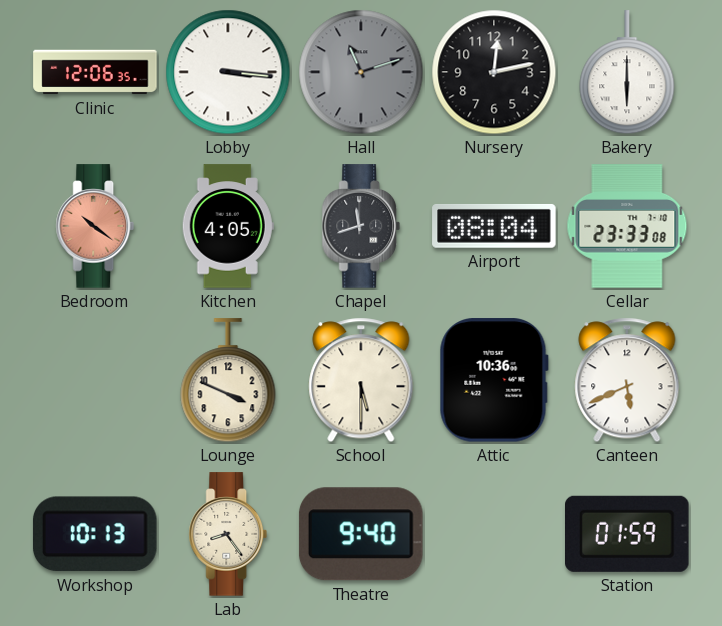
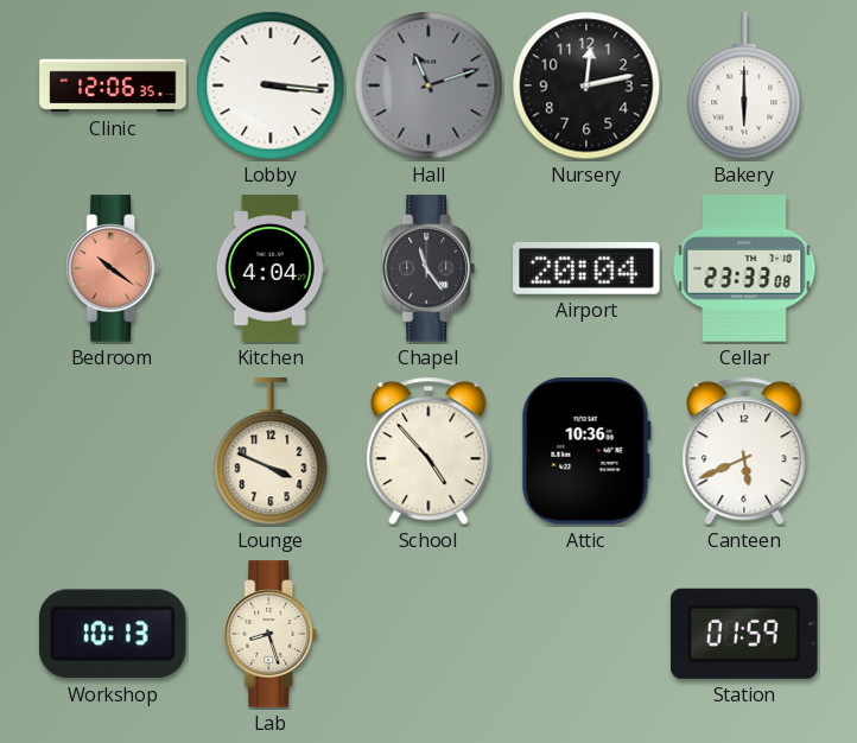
Kitchen: 4:05 -> 4:04 (271, 268)
Chapel: 11:42 -> 11:24 (429, 268)
Airport: 08:04 -> 20:04 (586, 268)
School: 5:30 -> 4:53 (429, 451)
Lab: 8:24 -> 8:27 (271, 634)
Theatre: 9:40 -> none (361, 534)
